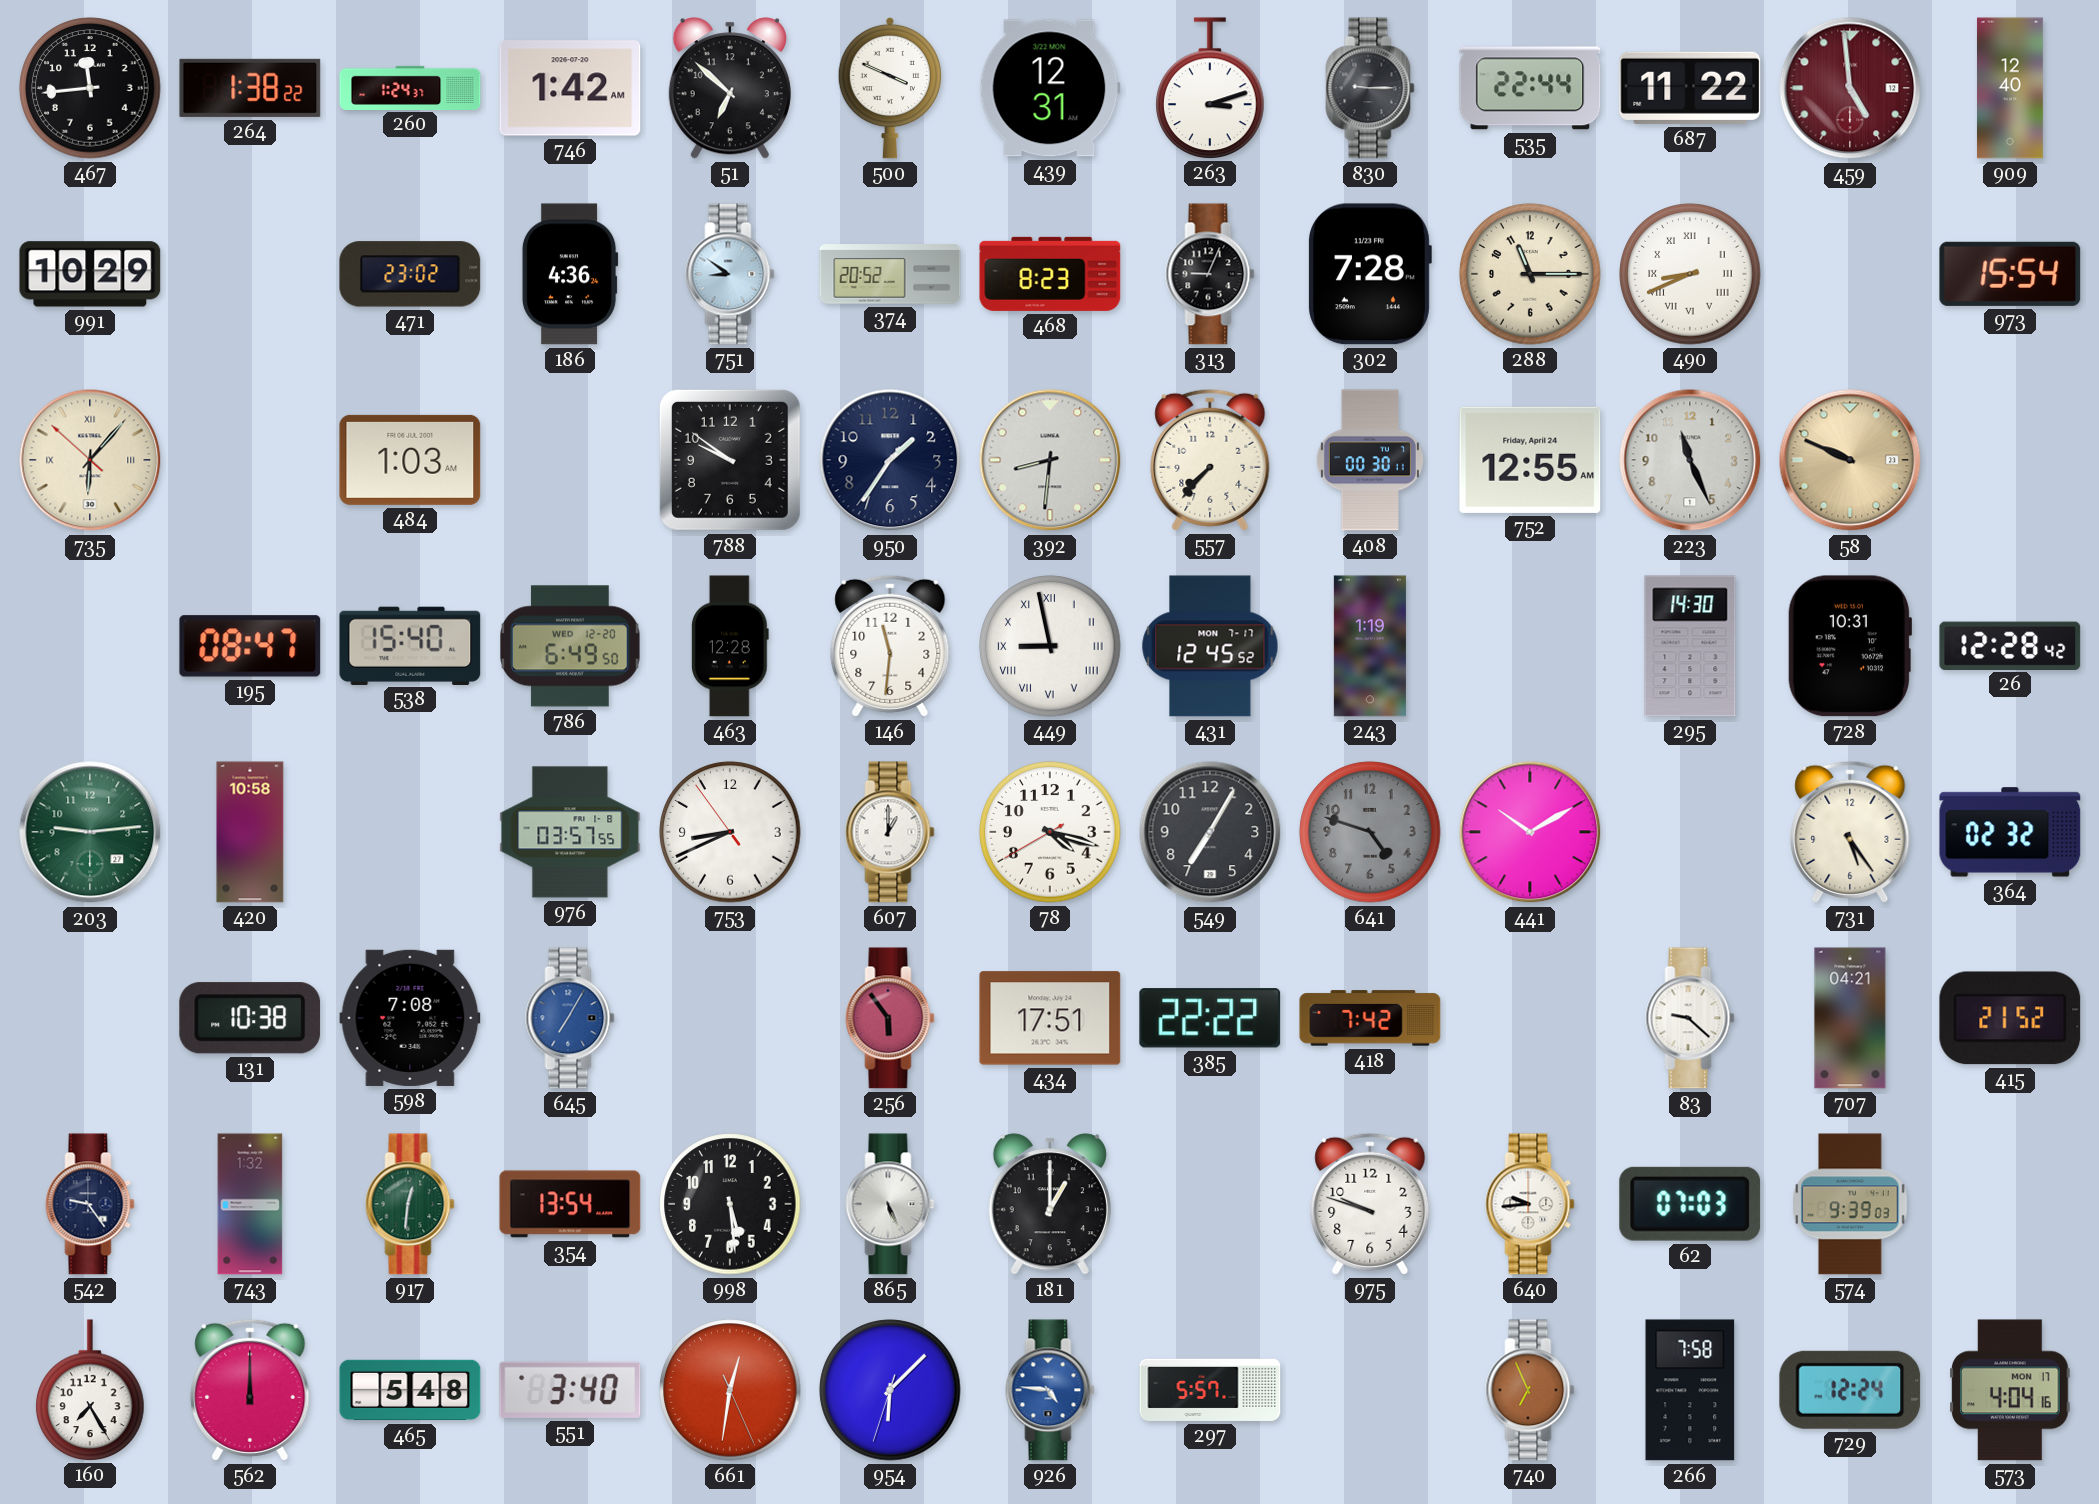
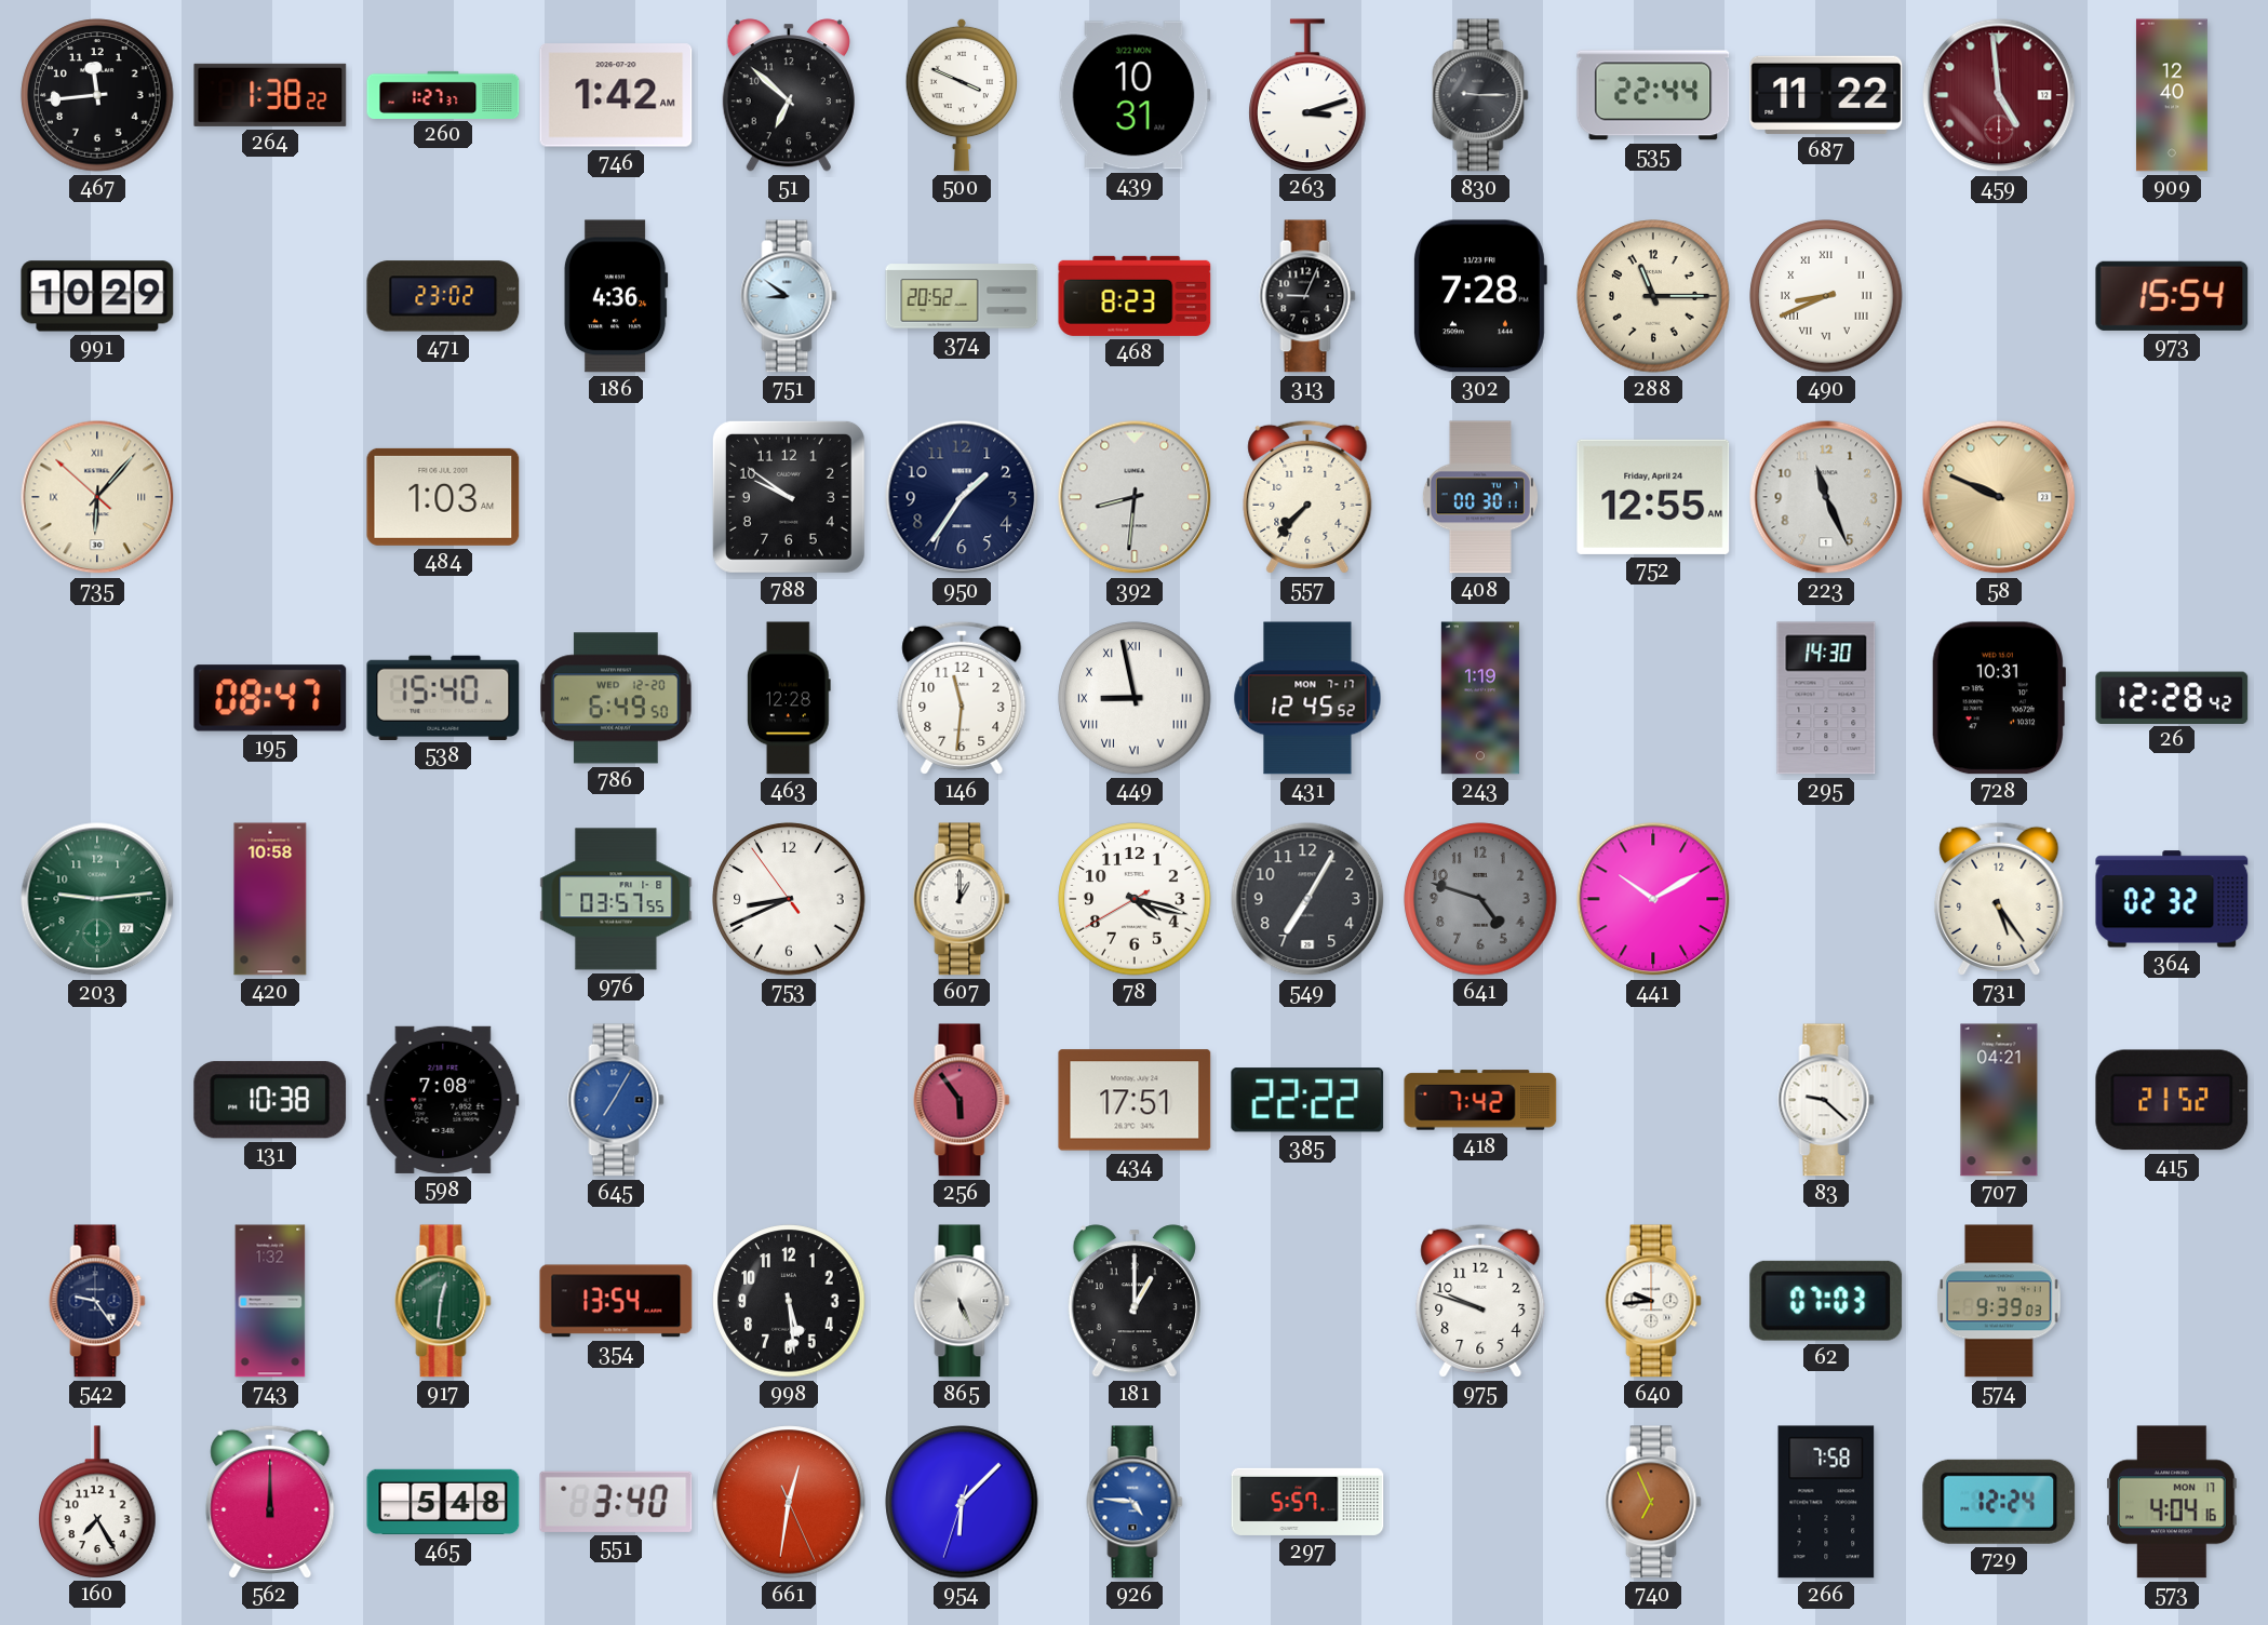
260: 1:24 -> 1:27 (443, 94)
439: 12:31 -> 10:31 (1135, 95)
